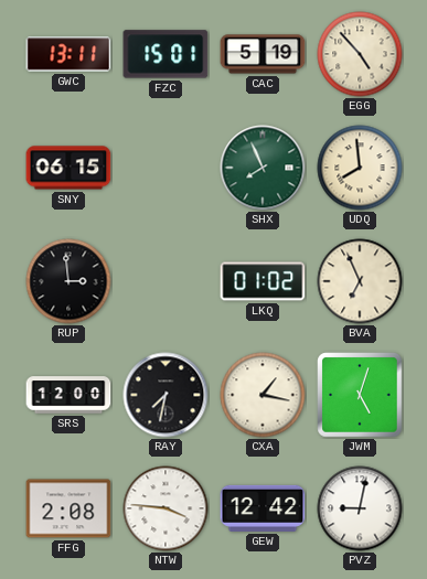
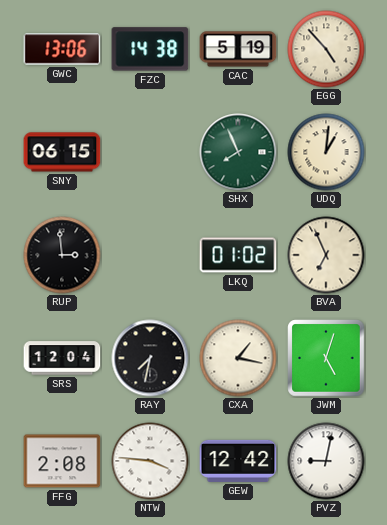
GWC: 13:11 -> 13:06 (62, 49)
FZC: 15:01 -> 14:38 (150, 49)
UDQ: 7:59 -> 1:01 (326, 152)
SRS: 12:00 -> 12:04 (62, 358)
